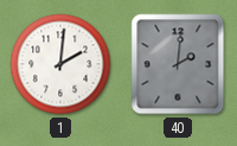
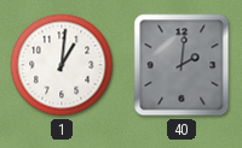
1: 2:01 -> 1:01 (62, 65)
